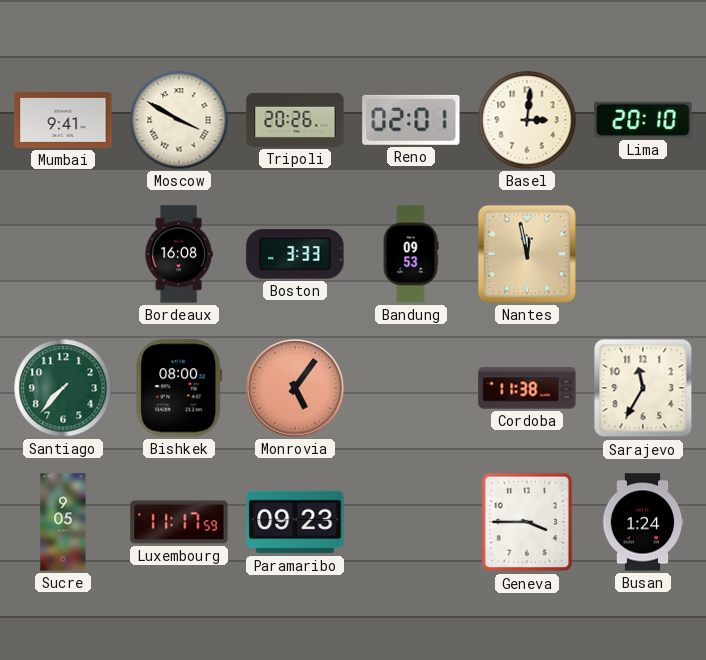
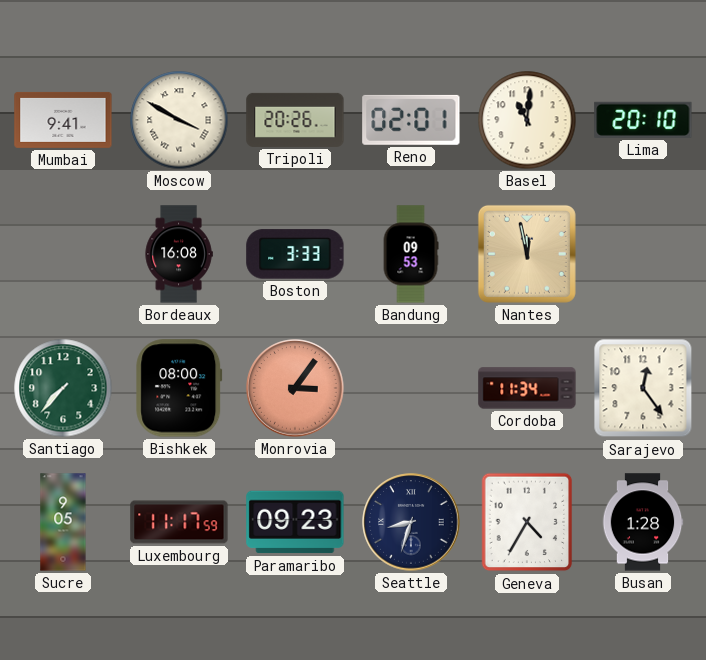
Basel: 3:01 -> 11:01 (527, 120)
Monrovia: 5:06 -> 3:06 (295, 388)
Cordoba: 11:38 -> 11:34 (527, 388)
Sarajevo: 11:35 -> 12:24 (643, 388)
Seattle: none -> 8:33 (411, 522)
Geneva: 3:45 -> 4:35 (527, 522)
Busan: 1:24 -> 1:28 (643, 522)
